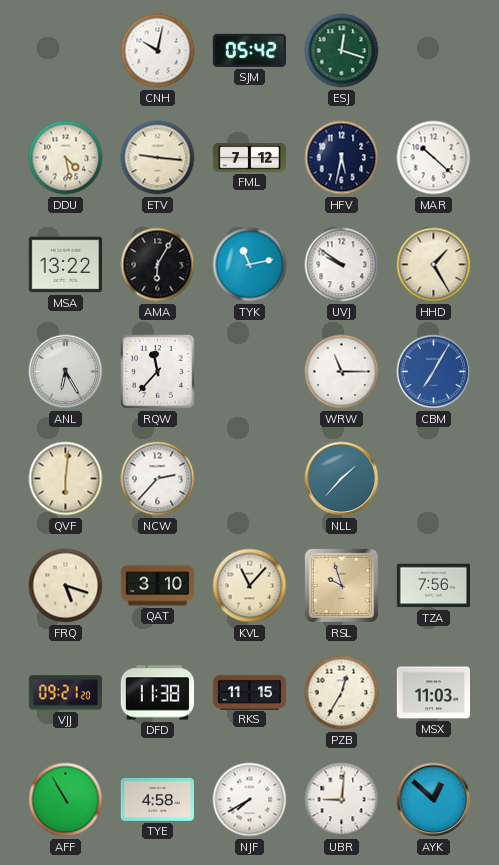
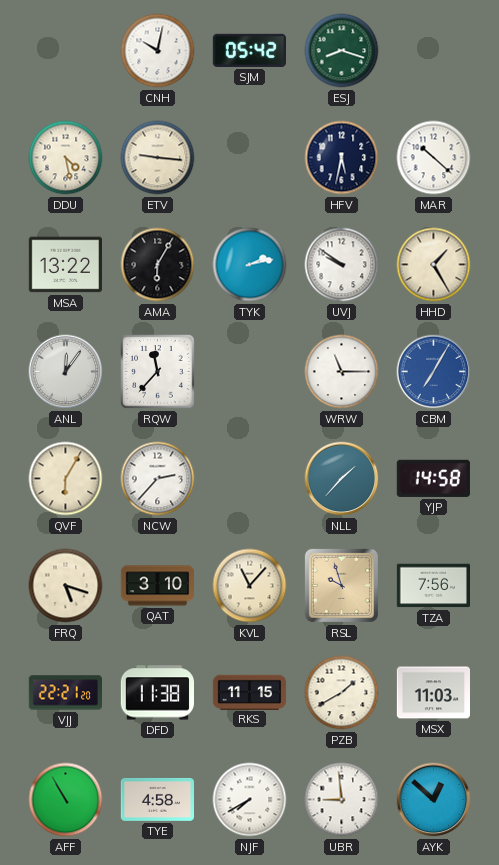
ESJ: 12:18 -> 8:18 (342, 51)
FML: 7:12 -> none (250, 158)
TYK: 11:13 -> 2:13 (250, 265)
ANL: 6:25 -> 12:06 (66, 372)
QVF: 6:01 -> 6:05 (66, 479)
YJP: none -> 14:58 (433, 478)
VJJ: 09:21 -> 22:21 (65, 693)
PZB: 12:35 -> 1:40 (342, 693)
UBR: 9:01 -> 8:59 (342, 800)
